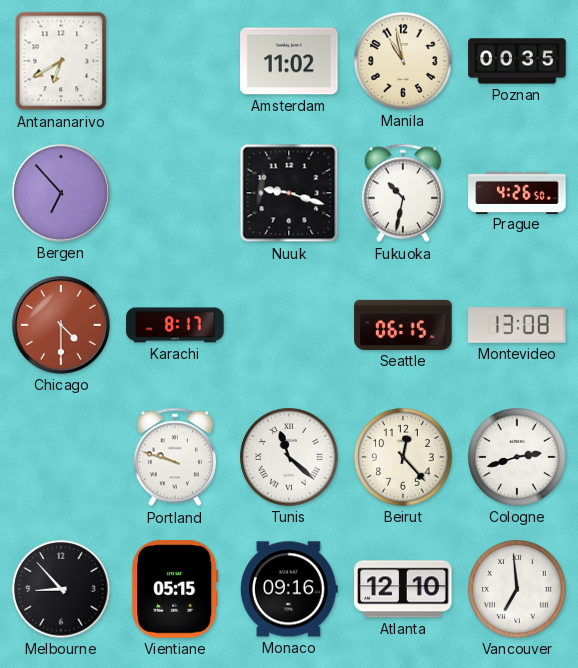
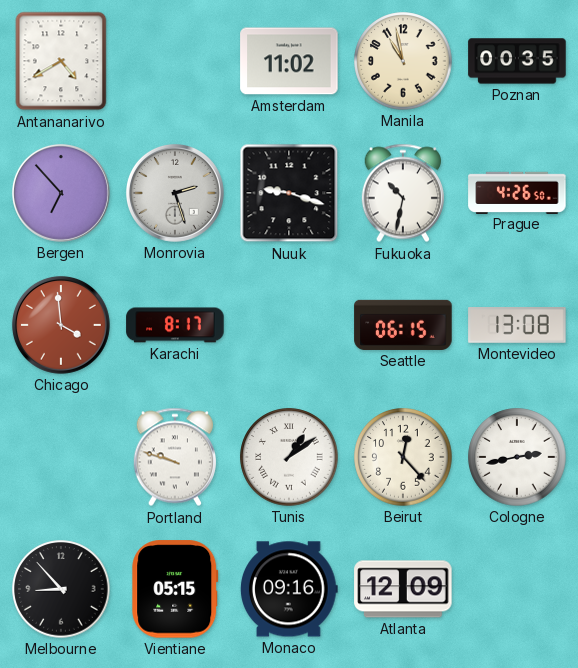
Antananarivo: 6:40 -> 4:40 (61, 61)
Monrovia: none -> 2:27 (175, 193)
Chicago: 4:30 -> 3:59 (61, 325)
Tunis: 11:22 -> 1:09 (289, 457)
Cologne: 2:42 -> 2:43 (517, 457)
Atlanta: 12:10 -> 12:09 (403, 589)
Vancouver: 6:59 -> none (517, 589)
